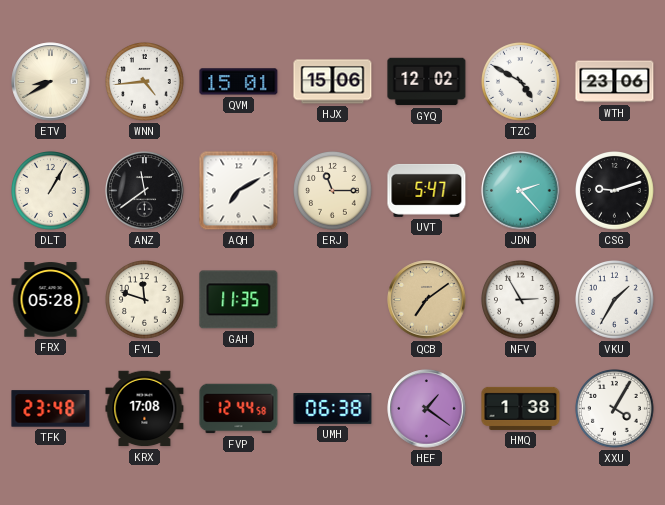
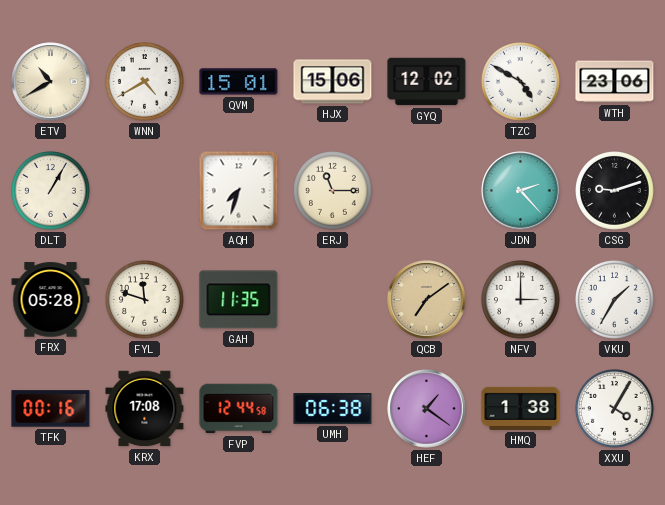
ETV: 8:40 -> 10:40 (51, 82)
WNN: 4:44 -> 4:40 (145, 82)
ANZ: 11:39 -> none (145, 191)
AQH: 7:10 -> 7:33 (239, 191)
UVT: 5:47 -> none (427, 190)
NFV: 2:55 -> 3:00 (521, 300)
TFK: 23:48 -> 00:16 (51, 409)
